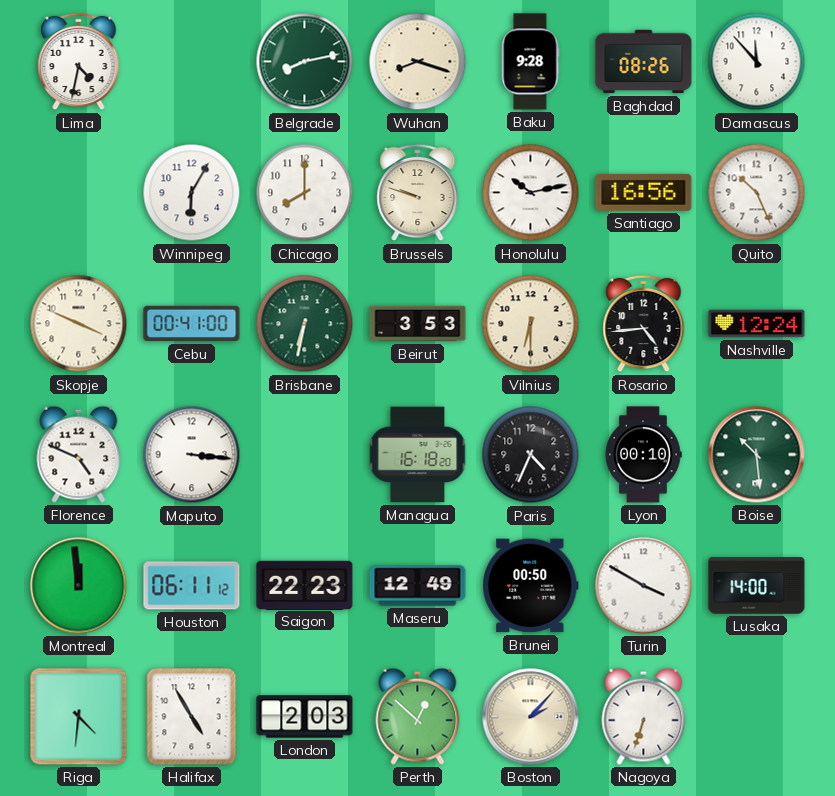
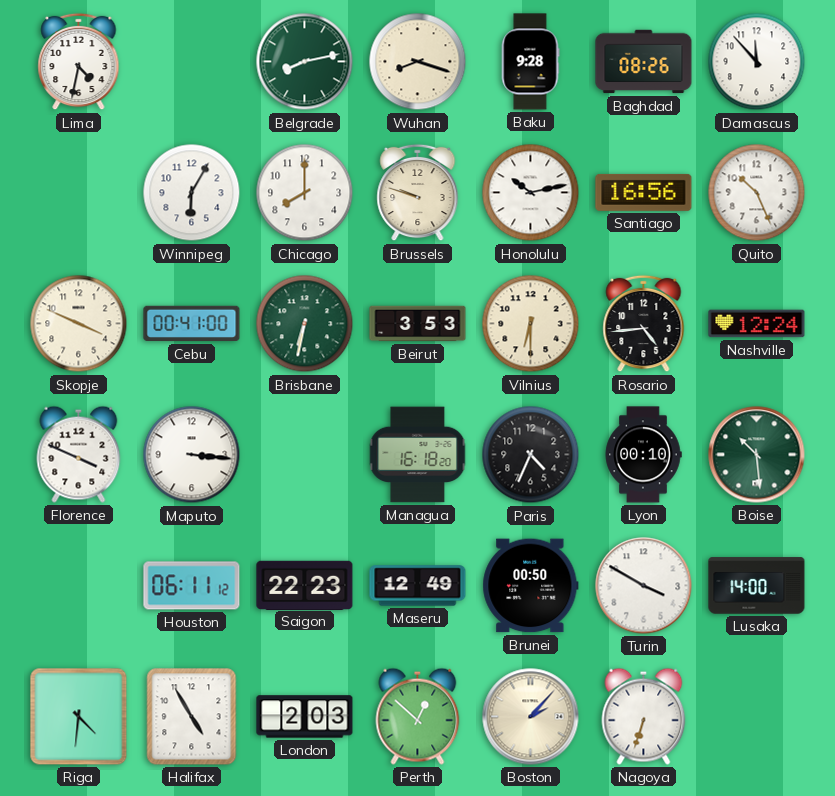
Florence: 4:49 -> 3:49 (79, 454)
Montreal: 11:59 -> none (79, 586)
